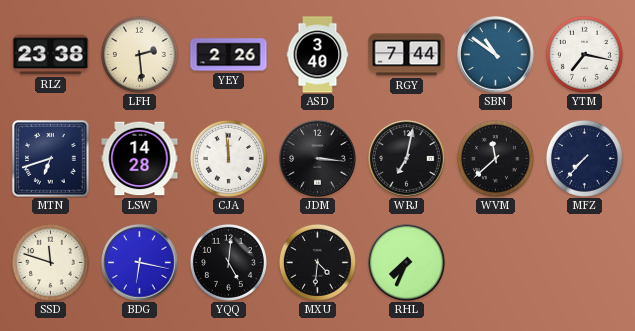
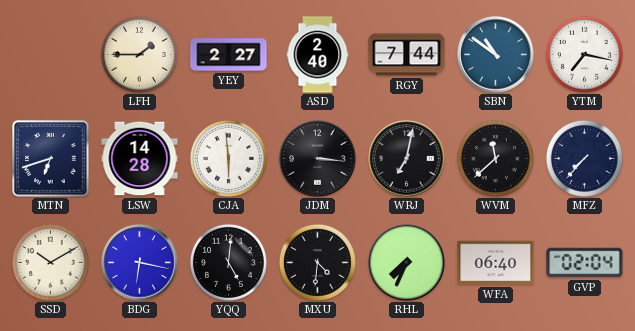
RLZ: 23:38 -> none (51, 55)
LFH: 2:29 -> 1:45 (139, 54)
YEY: 2:26 -> 2:27 (229, 55)
ASD: 3:40 -> 2:40 (318, 55)
CJA: 11:59 -> 5:59 (228, 158)
SSD: 11:48 -> 10:10 (50, 262)
WFA: none -> 06:40 (496, 263)
GVP: none -> 02:04 (585, 263)
